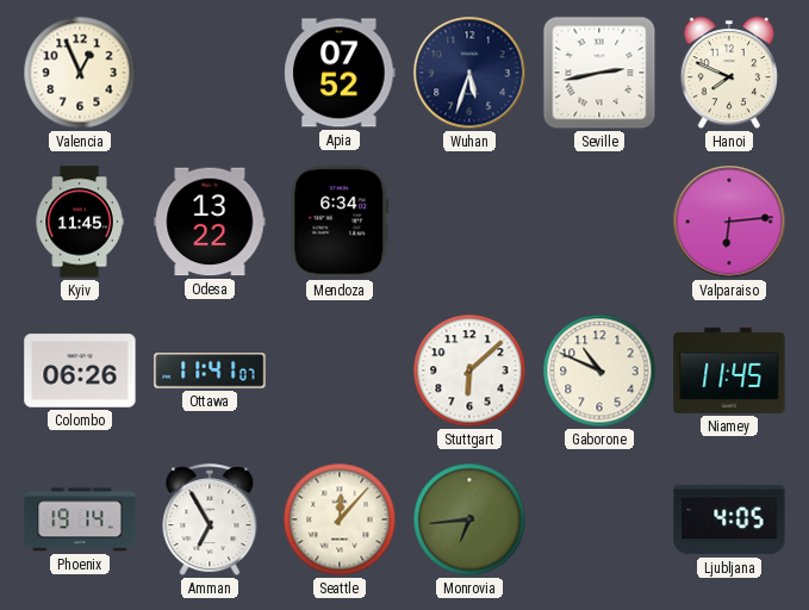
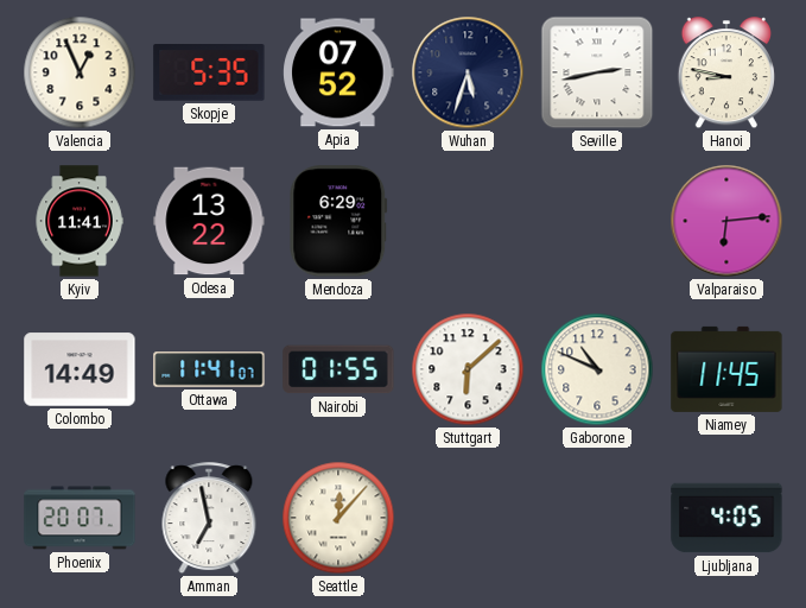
Skopje: none -> 5:35 (209, 74)
Hanoi: 7:49 -> 8:47 (726, 74)
Kyiv: 11:45 -> 11:41 (80, 221)
Mendoza: 6:34 -> 6:29 (338, 221)
Colombo: 06:26 -> 14:49 (80, 369)
Nairobi: none -> 01:55 (338, 369)
Phoenix: 19:14 -> 20:07 (80, 518)
Amman: 6:55 -> 6:58 (209, 519)
Monrovia: 6:44 -> none (469, 519)
